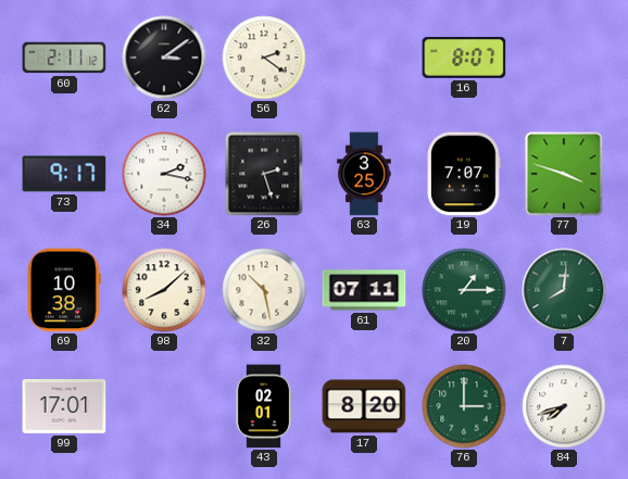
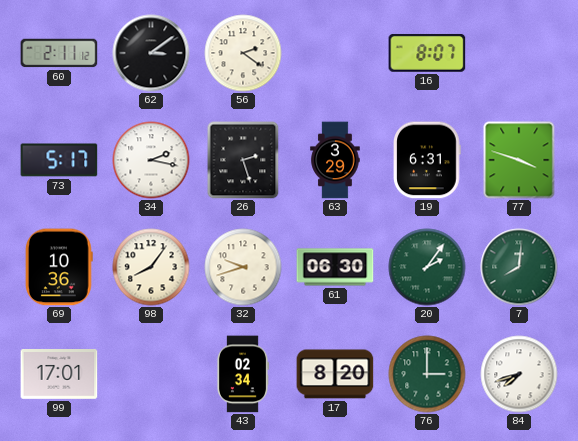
73: 9:17 -> 5:17 (59, 160)
63: 3:25 -> 3:29 (335, 160)
19: 7:07 -> 6:31 (427, 160)
69: 10:38 -> 10:36 (59, 267)
98: 8:08 -> 8:06 (151, 267)
32: 10:28 -> 9:42 (243, 267)
61: 07:11 -> 06:30 (335, 267)
20: 1:15 -> 2:06 (427, 267)
43: 02:01 -> 02:34 (242, 374)
